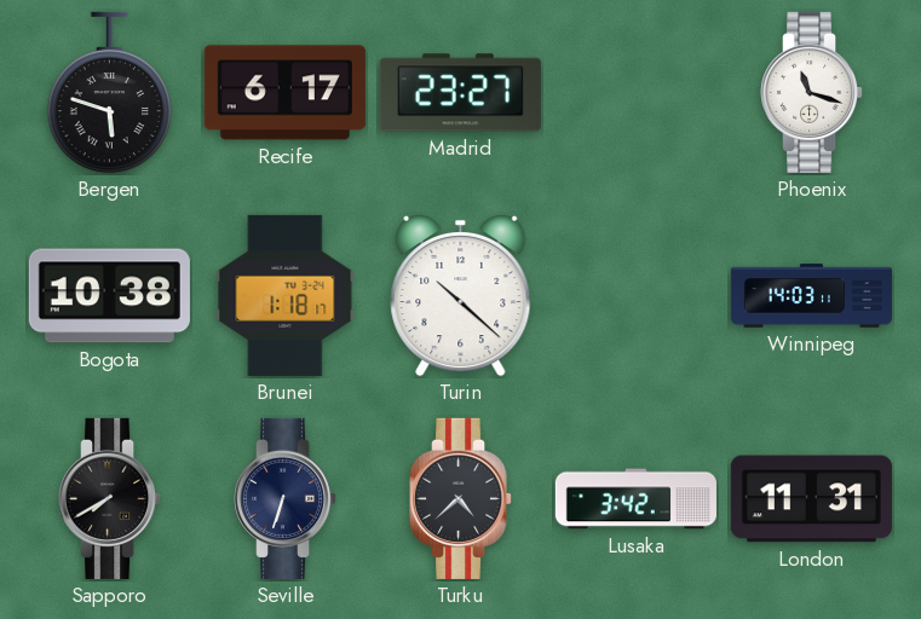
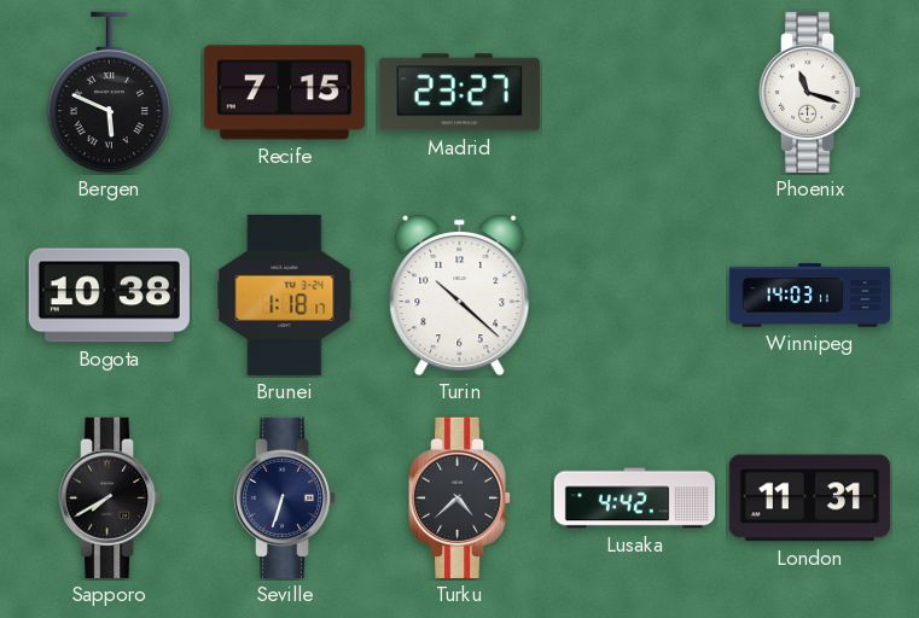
Bergen: 5:48 -> 5:49 (110, 93)
Recife: 6:17 -> 7:15 (284, 93)
Lusaka: 3:42 -> 4:42 (634, 499)
